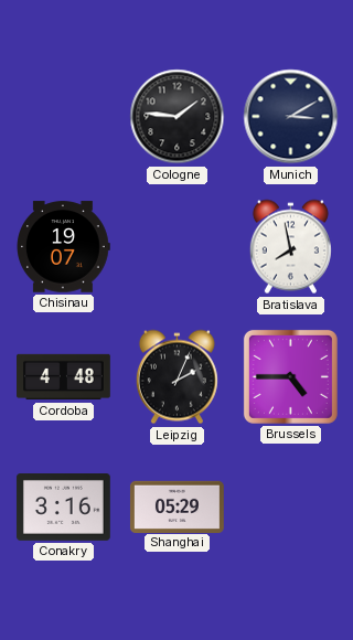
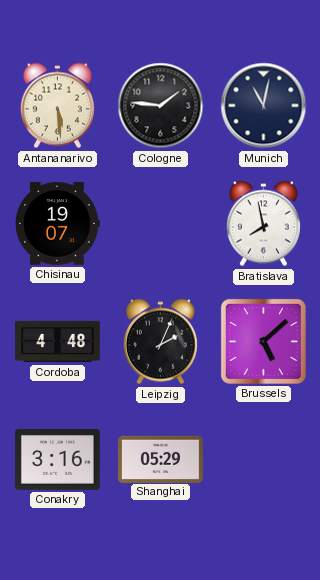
Antananarivo: none -> 5:29 (57, 106)
Munich: 3:10 -> 11:02 (264, 106)
Brussels: 4:45 -> 5:08 (263, 341)
